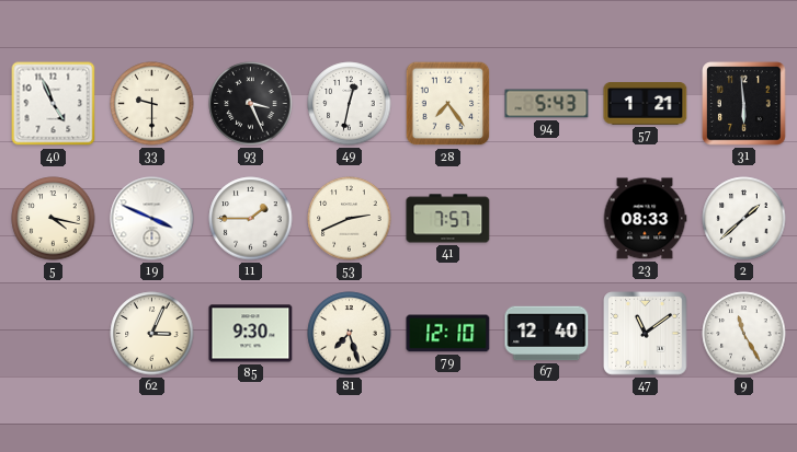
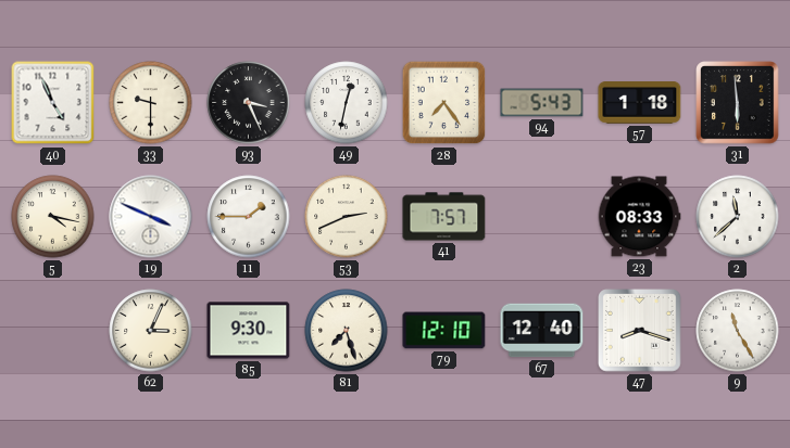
57: 1:21 -> 1:18 (640, 103)
2: 1:38 -> 11:38 (738, 217)
47: 11:09 -> 8:18 (640, 331)
